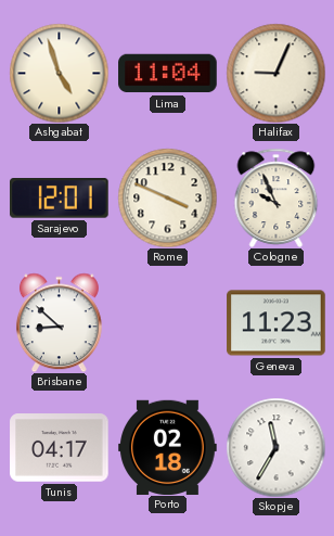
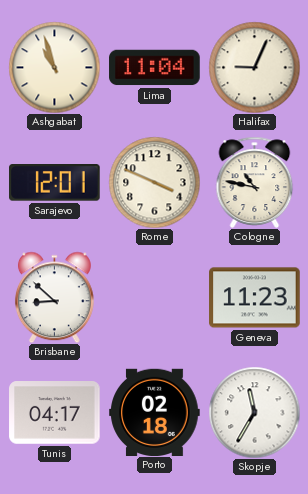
Ashgabat: 4:57 -> 10:57 (54, 67)
Cologne: 9:56 -> 10:47 (255, 182)
